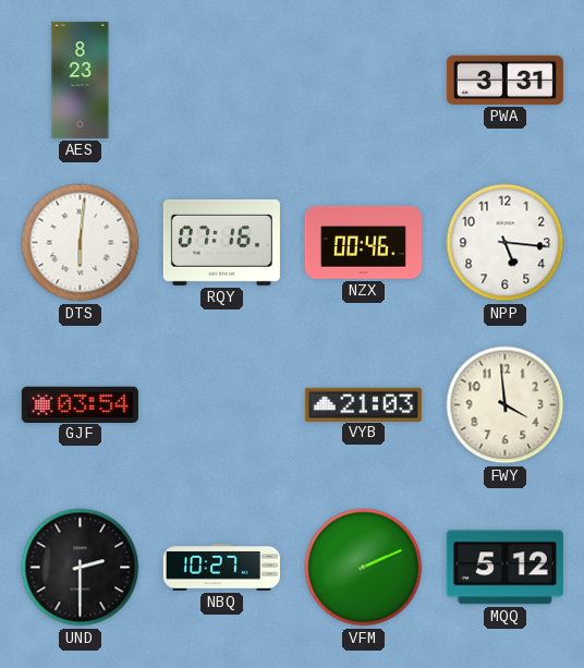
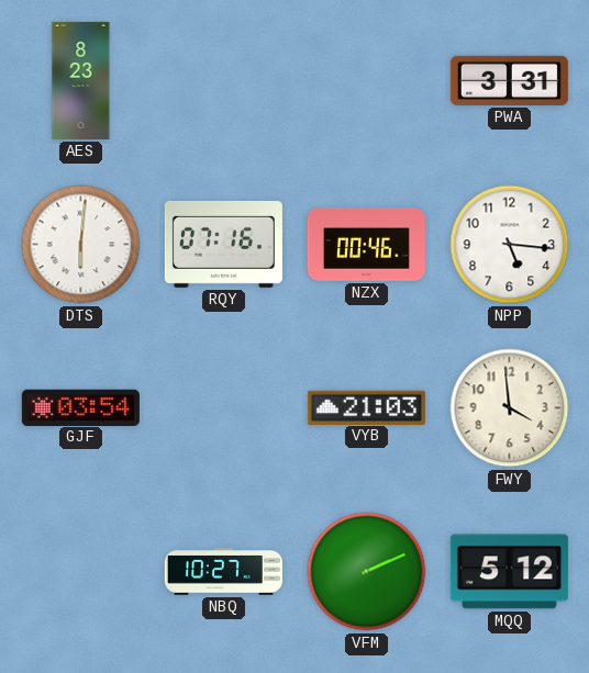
UND: 2:30 -> none (81, 568)
